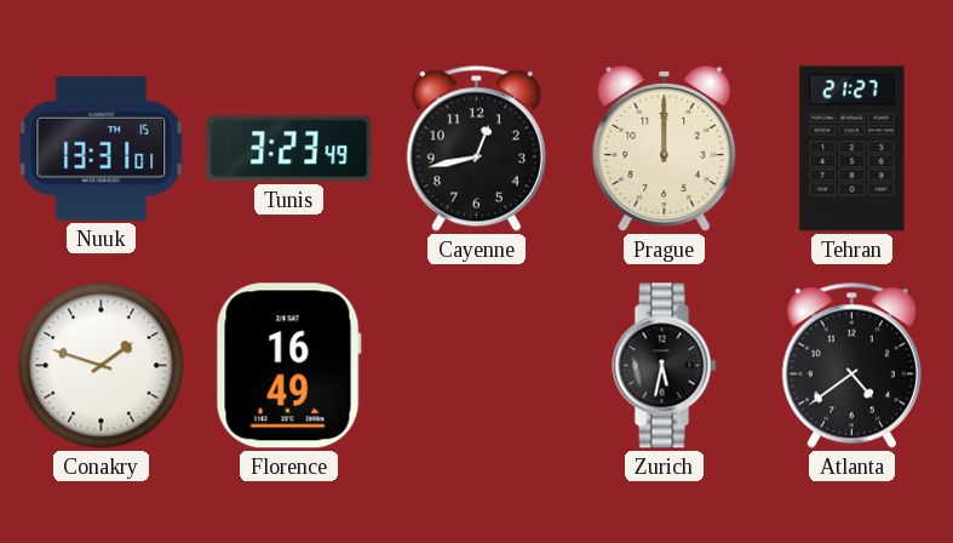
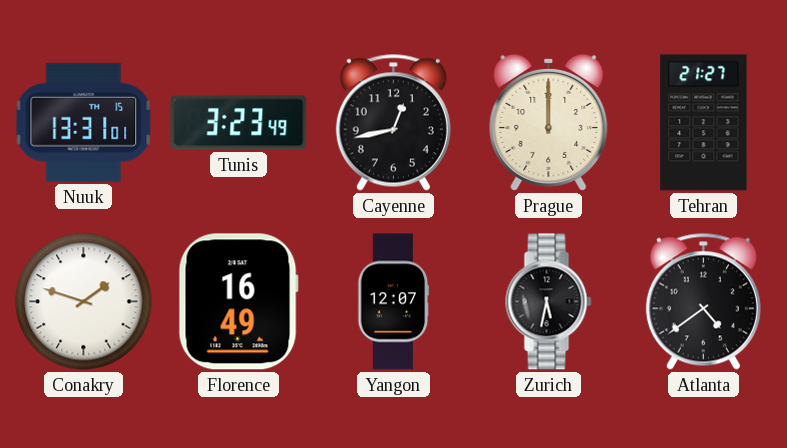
Yangon: none -> 12:07 (394, 302)
